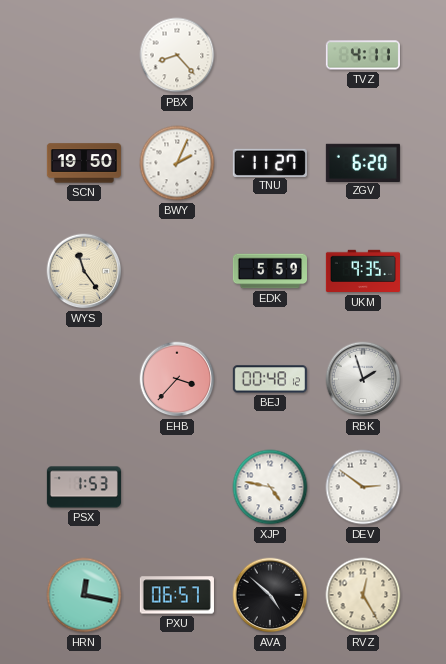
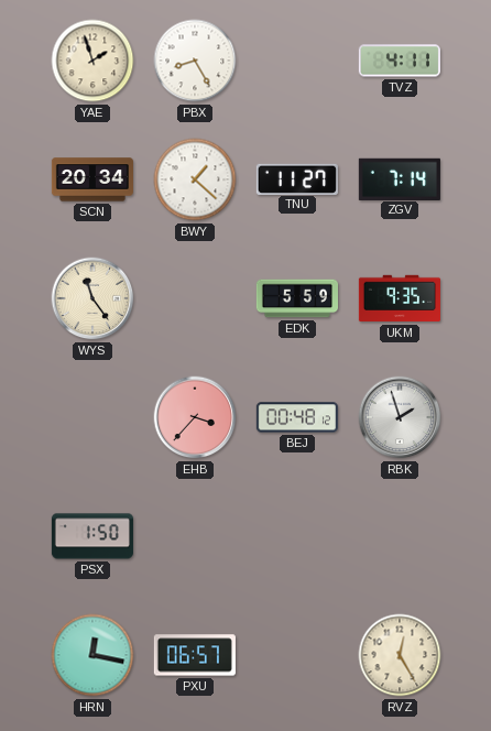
YAE: none -> 1:57 (92, 61)
PBX: 8:23 -> 8:25 (195, 61)
SCN: 19:50 -> 20:34 (92, 179)
BWY: 2:04 -> 1:22 (195, 179)
ZGV: 6:20 -> 7:14 (400, 178)
PSX: 1:53 -> 1:50 (92, 536)
XJP: 4:47 -> none (270, 487)
DEV: 2:51 -> none (363, 487)
AVA: 4:52 -> none (270, 595)
